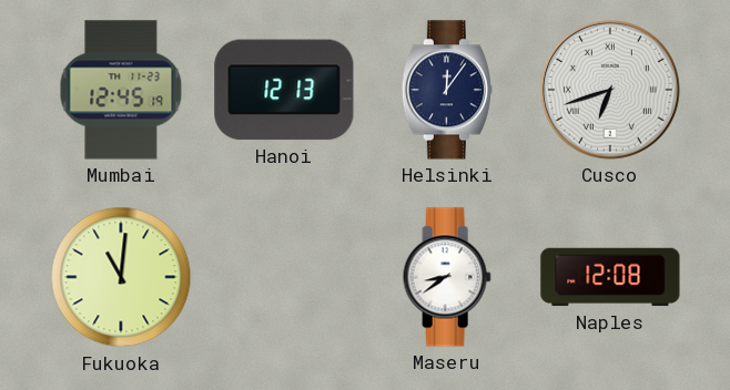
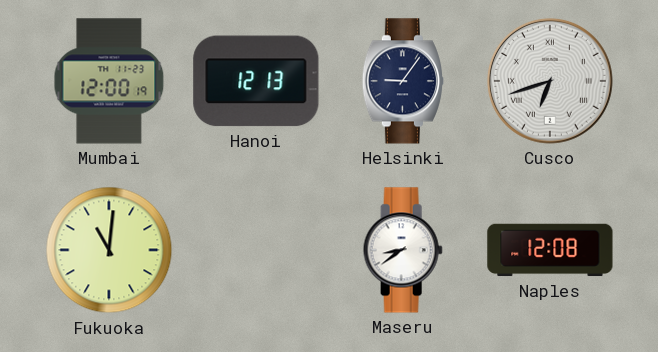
Mumbai: 12:45 -> 12:00 (109, 81)
Helsinki: 12:06 -> 9:06 (403, 81)
